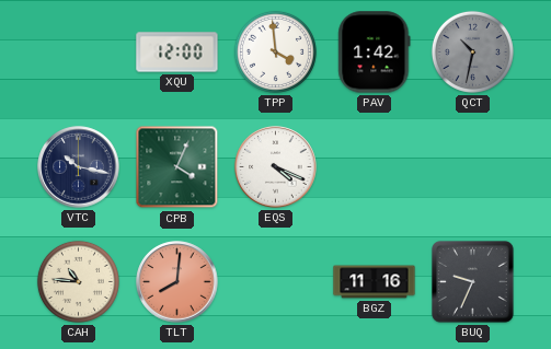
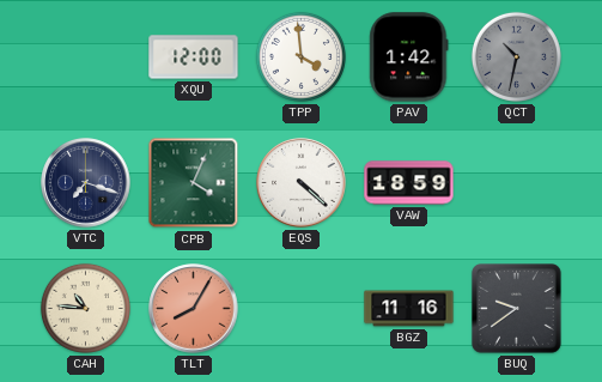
VTC: 10:17 -> 7:18 (86, 183)
EQS: 4:19 -> 4:22 (302, 183)
VAW: none -> 18:59 (409, 183)
TLT: 8:01 -> 8:05 (194, 309)
BUQ: 9:34 -> 9:39 (517, 309)
